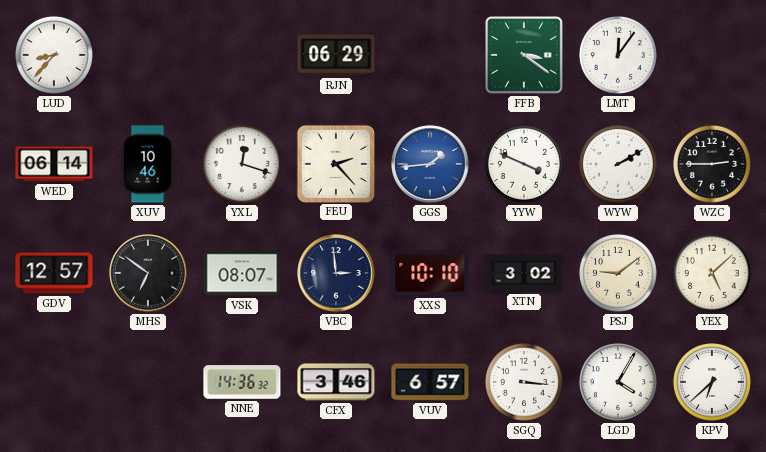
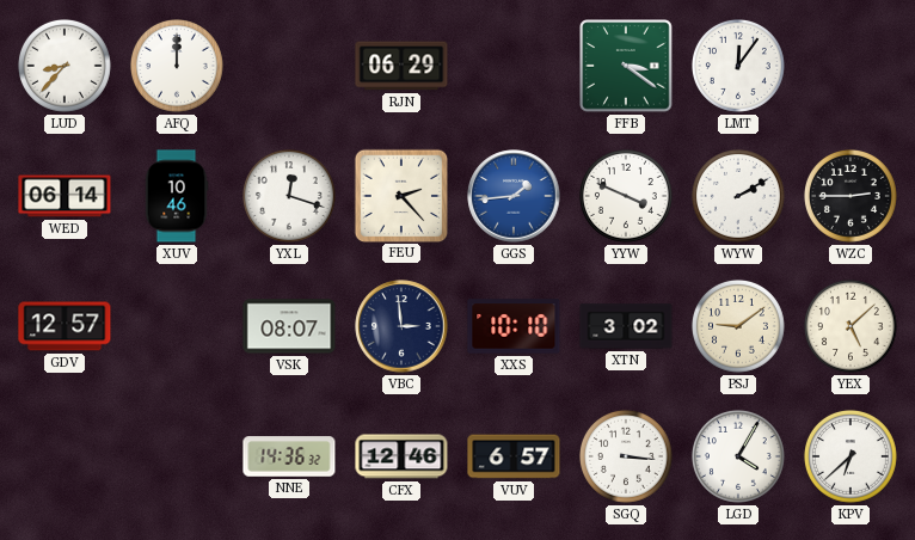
AFQ: none -> 12:00 (177, 66)
MHS: 6:51 -> none (148, 273)
CFX: 3:46 -> 12:46 (401, 456)
